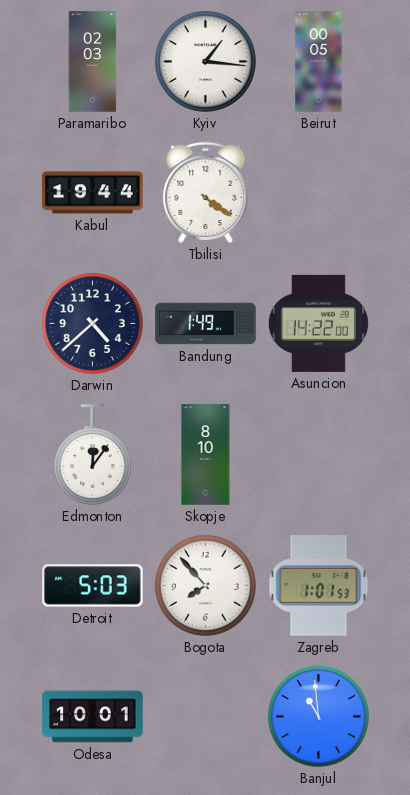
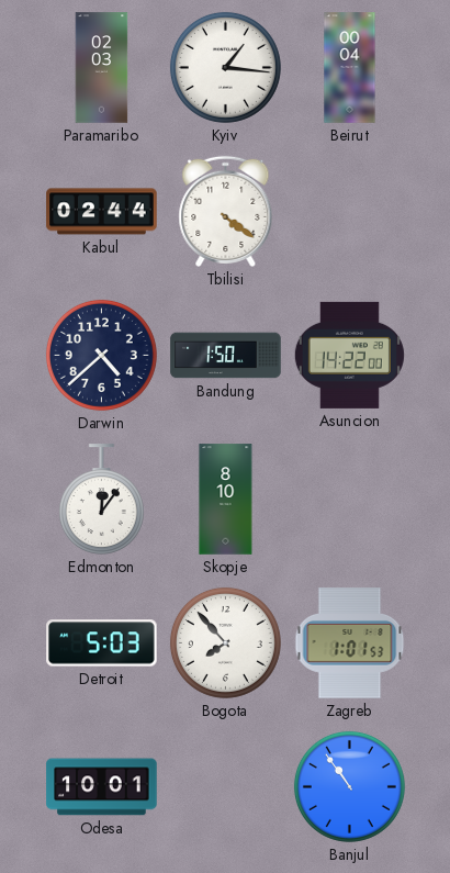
Beirut: 00:05 -> 00:04 (350, 68)
Kabul: 19:44 -> 02:44 (102, 212)
Bandung: 1:49 -> 1:50 (226, 356)
Banjul: 10:59 -> 10:54 (349, 786)
